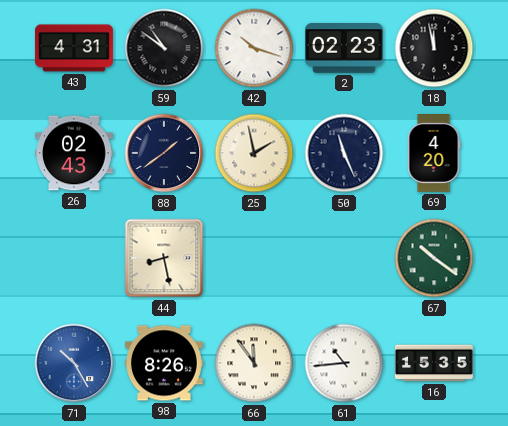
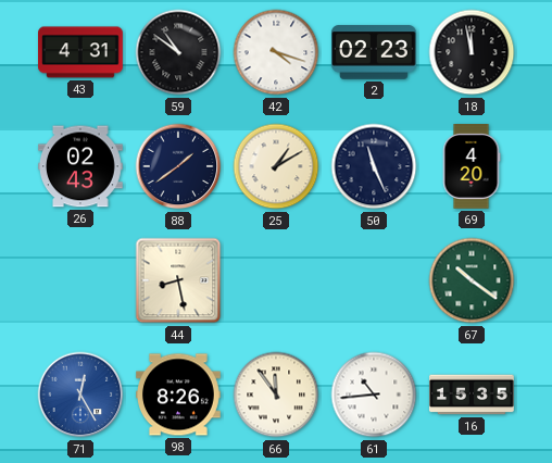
42: 10:18 -> 4:18 (276, 52)
25: 1:58 -> 1:10 (276, 166)
71: 10:25 -> 12:25 (80, 395)
